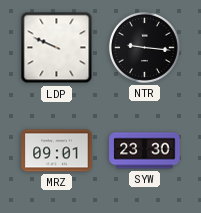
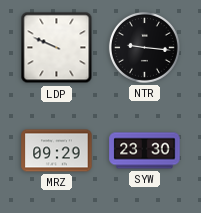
MRZ: 09:01 -> 09:29 (57, 151)
